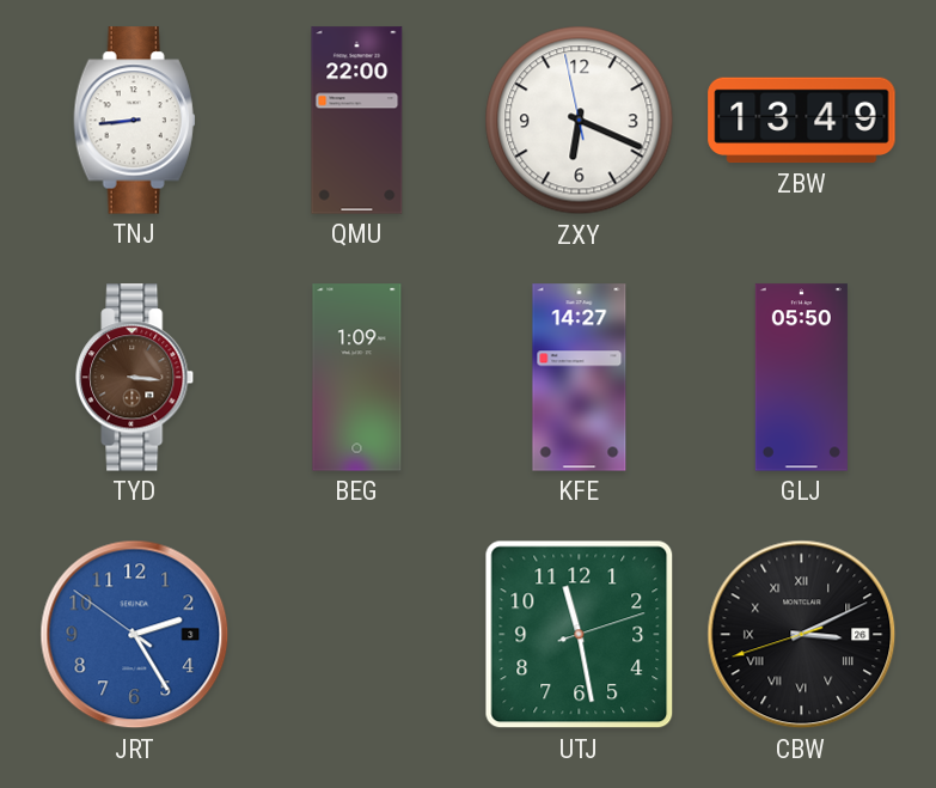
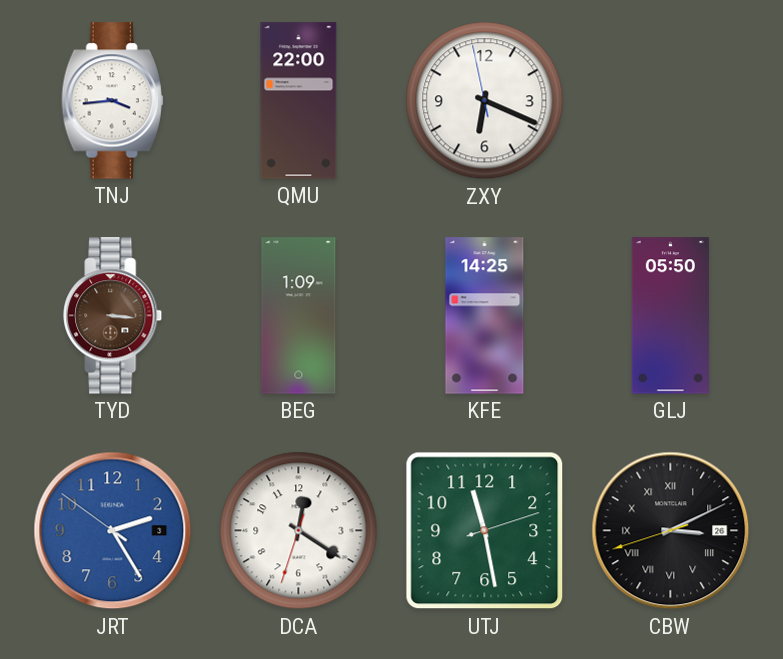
TNJ: 8:44 -> 3:44 (113, 101)
ZBW: 13:49 -> none (802, 121)
KFE: 14:27 -> 14:25 (485, 316)
DCA: none -> 12:20 (299, 531)
